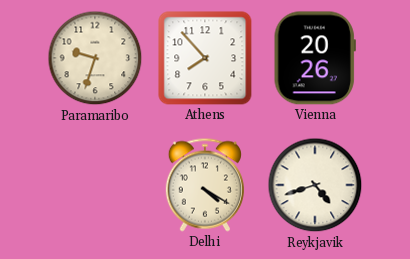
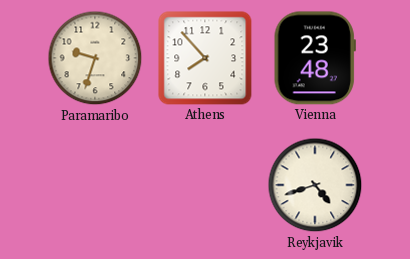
Vienna: 20:26 -> 23:48 (315, 58)
Delhi: 4:20 -> none (205, 185)
